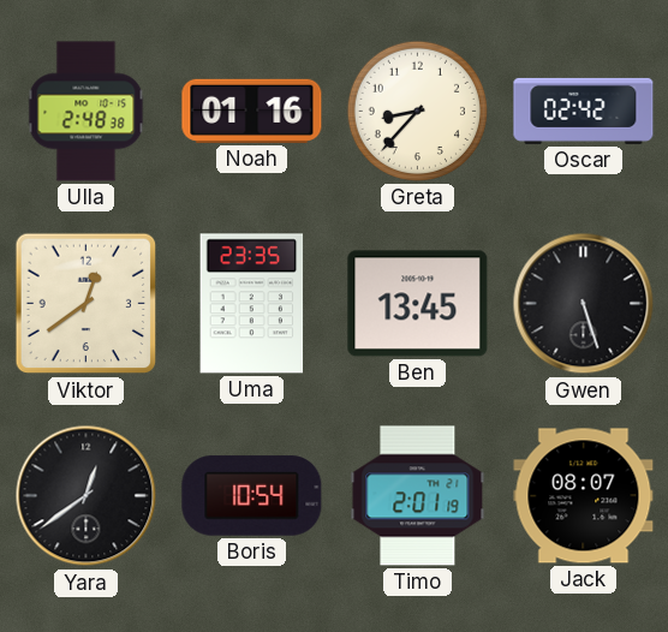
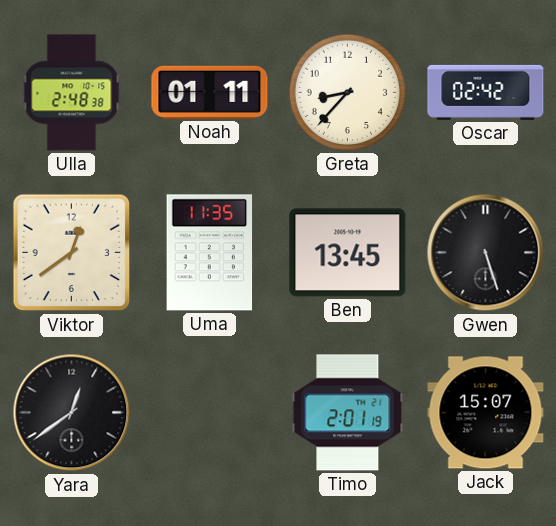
Noah: 01:16 -> 01:11 (210, 92)
Uma: 23:35 -> 11:35 (210, 253)
Boris: 10:54 -> none (252, 496)
Jack: 08:07 -> 15:07 (486, 413)
